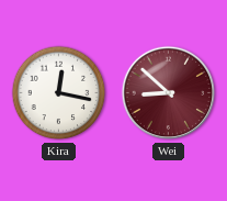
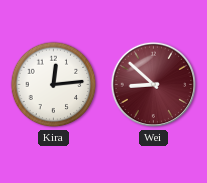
Kira: 12:17 -> 12:14 (54, 85)
